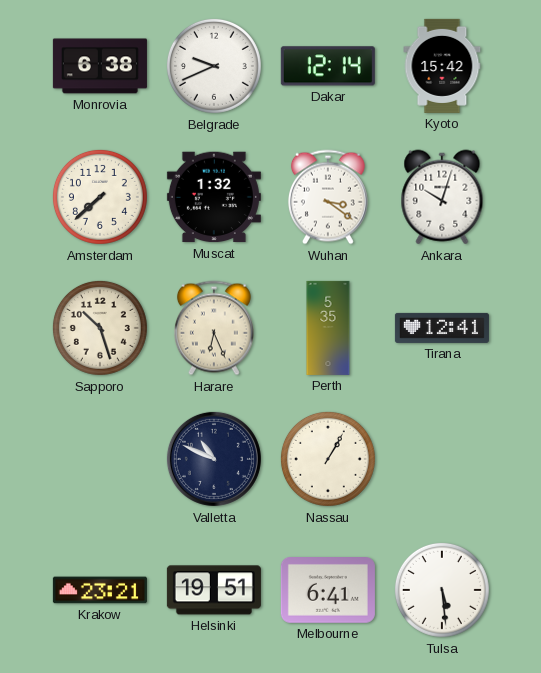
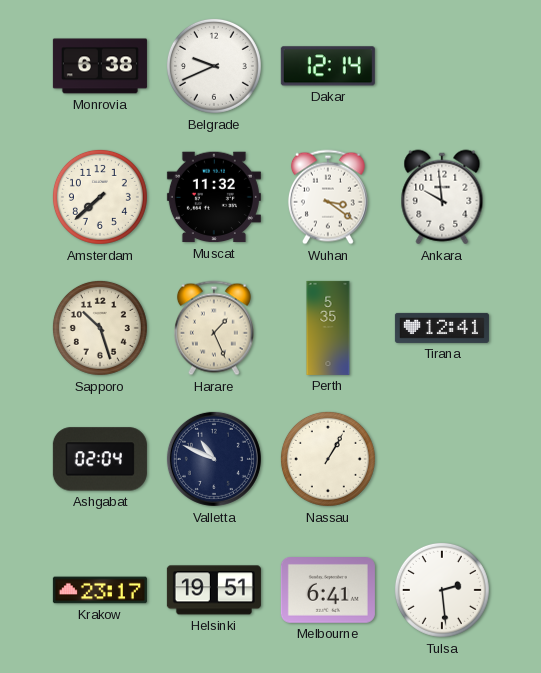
Kyoto: 15:42 -> none (442, 66)
Muscat: 1:32 -> 11:32 (214, 197)
Ankara: 10:03 -> 9:59 (442, 197)
Harare: 6:26 -> 1:26 (214, 328)
Ashgabat: none -> 02:04 (100, 459)
Krakow: 23:21 -> 23:17 (100, 590)
Tulsa: 5:29 -> 2:29 (442, 590)
